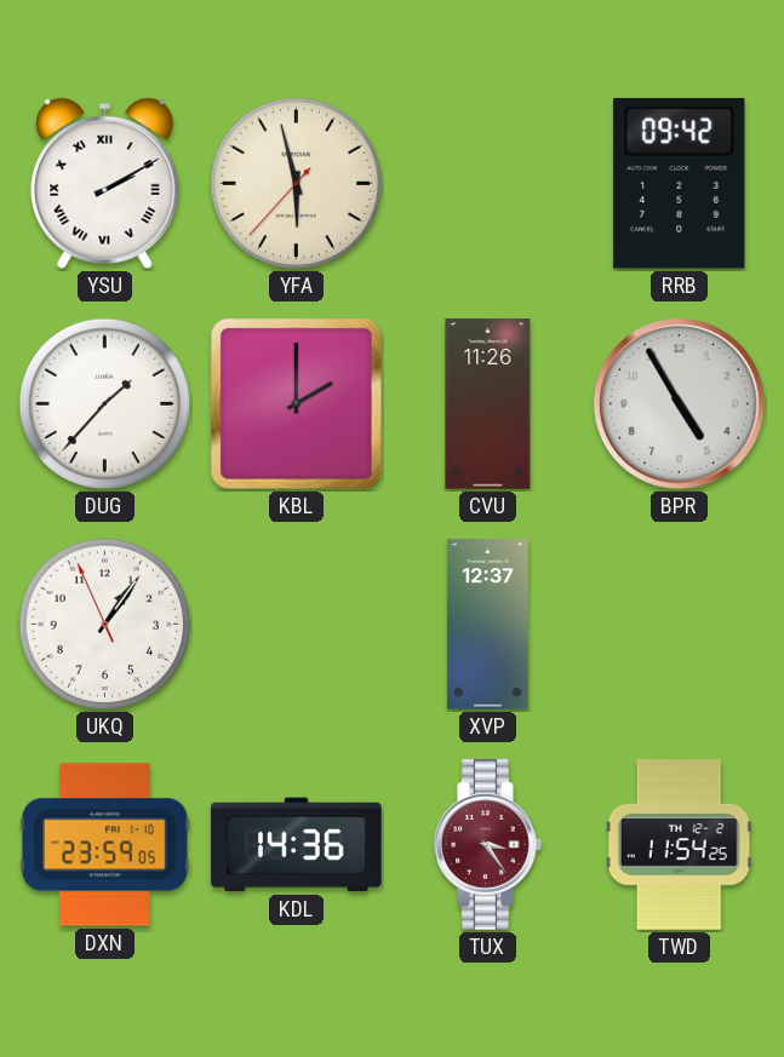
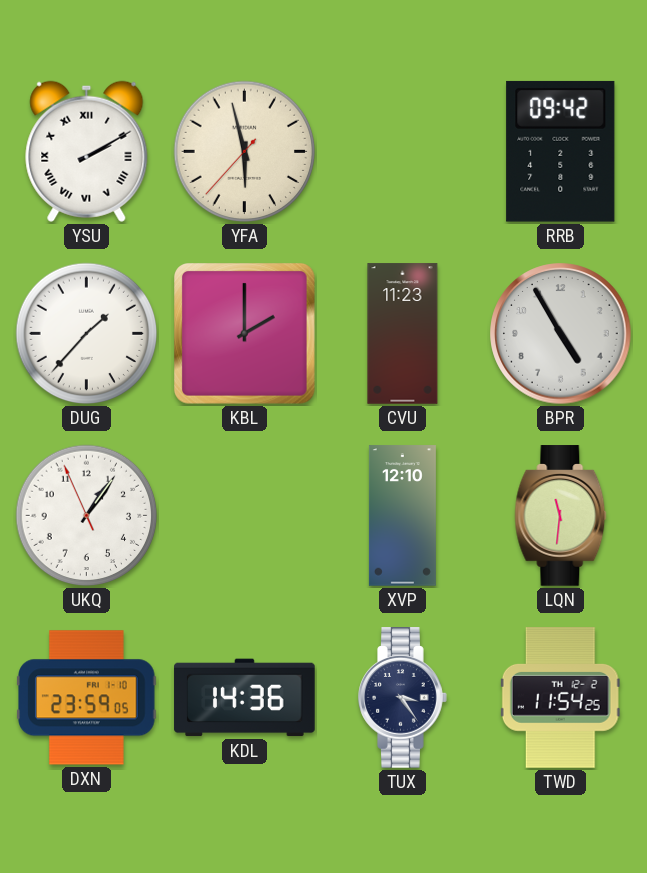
CVU: 11:26 -> 11:23 (403, 334)
XVP: 12:37 -> 12:10 (402, 516)
LQN: none -> 11:31 (561, 516)
TUX dial: burgundy -> navy (403, 698)
